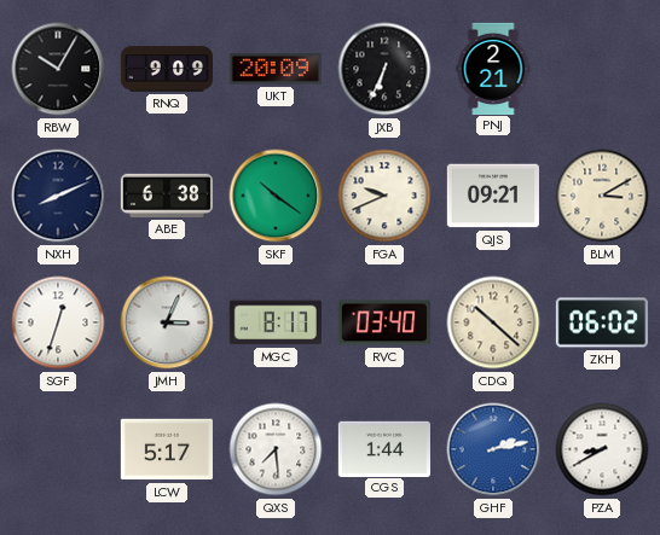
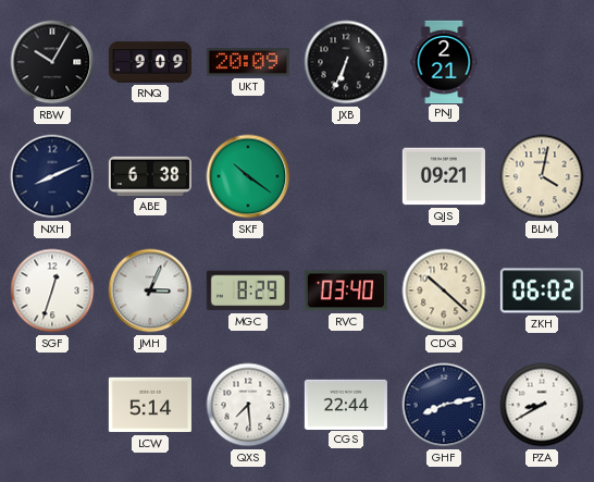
FGA: 9:41 -> none (384, 196)
BLM: 3:10 -> 4:02 (542, 176)
MGC: 8:17 -> 8:29 (248, 291)
LCW: 5:17 -> 5:14 (150, 405)
CGS: 1:44 -> 22:44 (346, 404)
GHF: 2:13 -> 8:13 (444, 405)
GHF dial: blue -> navy (444, 405)
